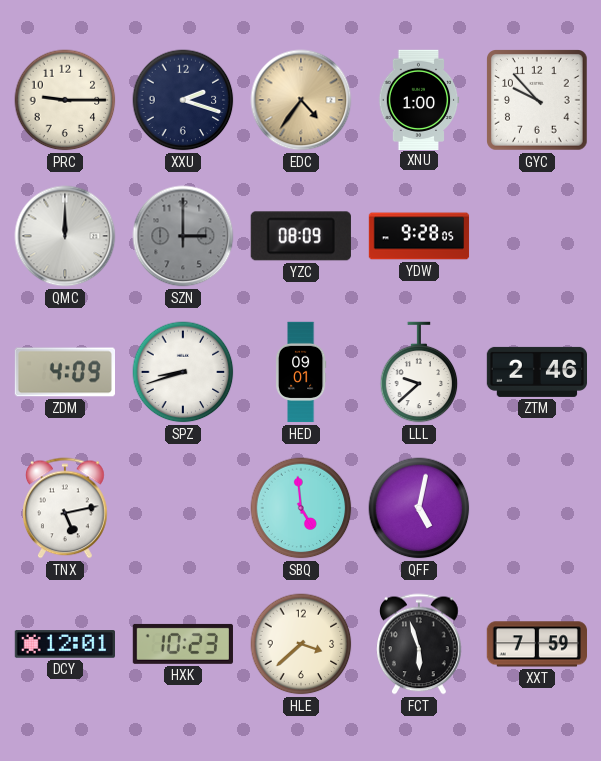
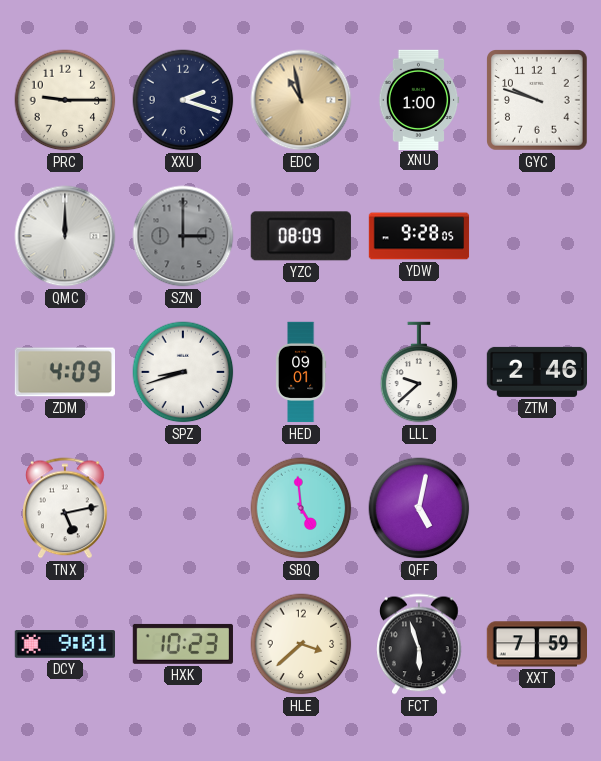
EDC: 4:36 -> 10:58 (301, 100)
GYC: 9:53 -> 9:48 (537, 100)
DCY: 12:01 -> 9:01 (64, 644)
